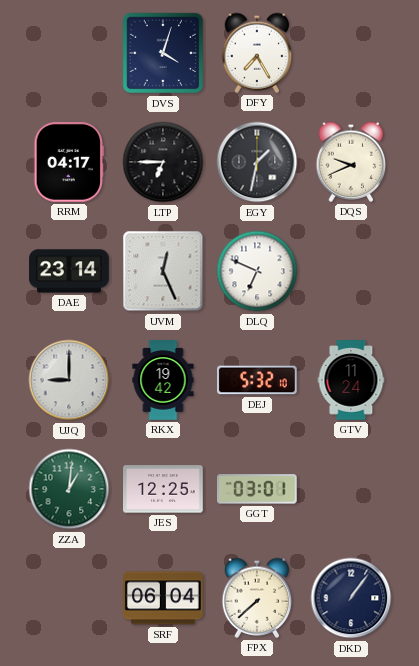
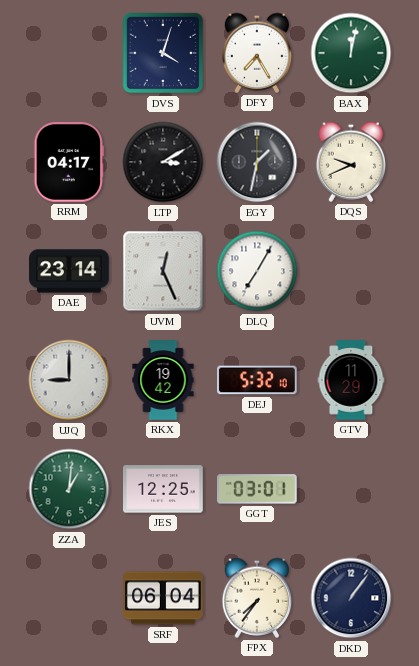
BAX: none -> 12:02 (351, 53)
LTP: 6:45 -> 3:10 (163, 162)
DLQ: 6:49 -> 7:05 (257, 271)
GTV: 11:24 -> 11:29 (351, 380)
FPX: 7:38 -> 7:36 (257, 598)
